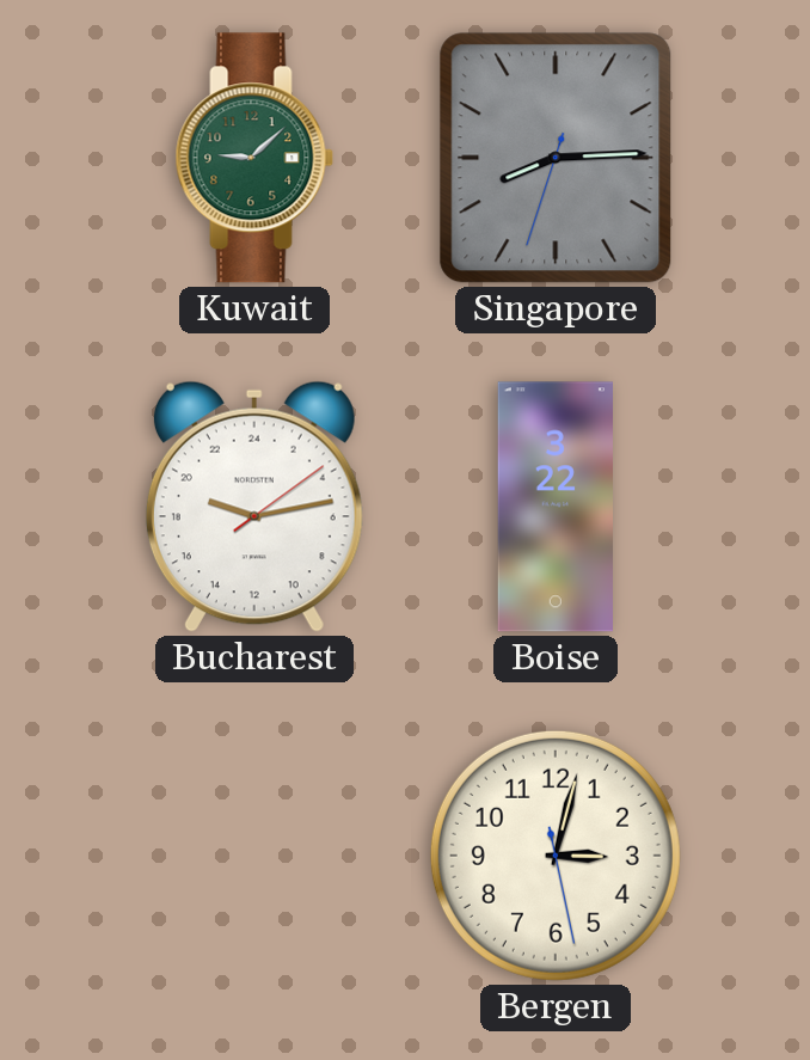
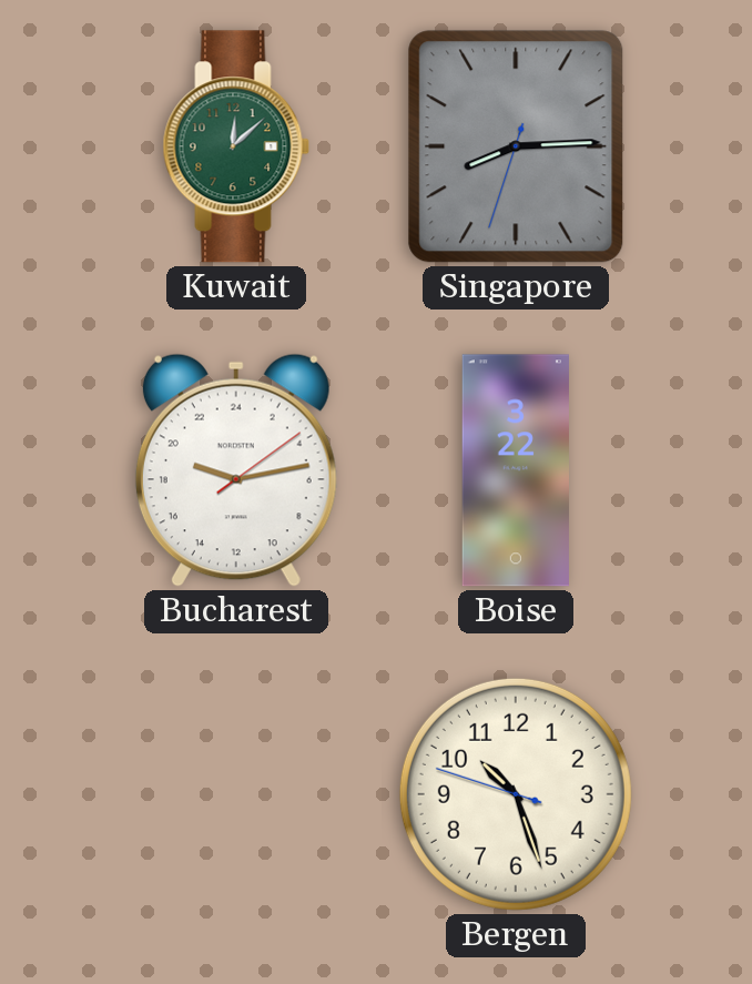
Kuwait: 9:08 -> 12:08 (236, 146)
Bergen: 3:02 -> 10:26 (516, 794)
